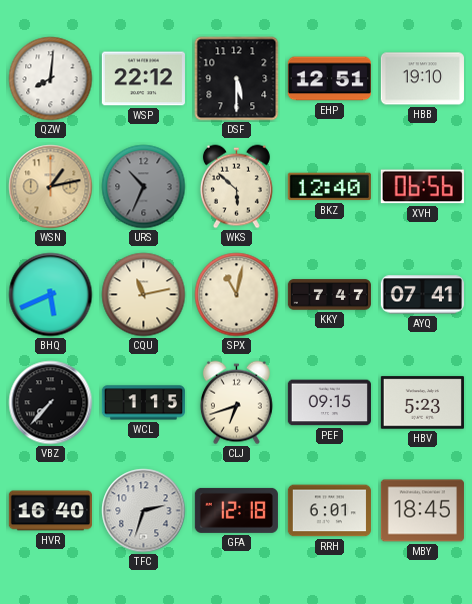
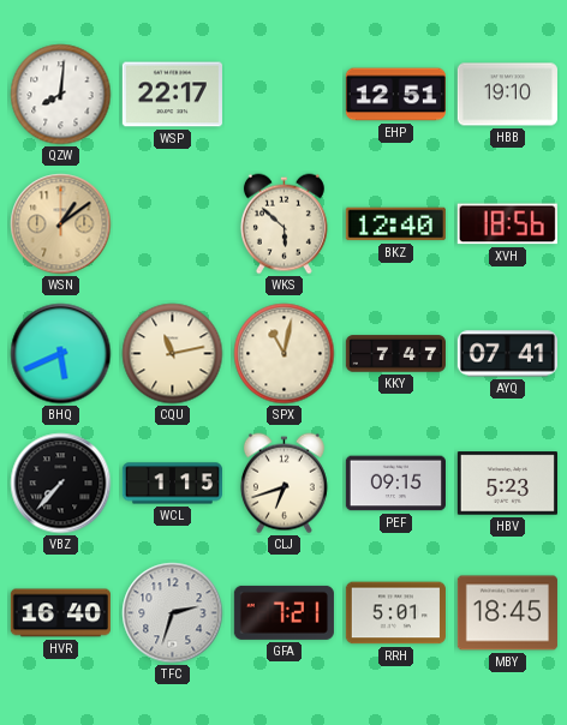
WSP: 22:12 -> 22:17 (172, 95)
DSF: 5:30 -> none (237, 79)
WSN: 1:13 -> 1:09 (61, 224)
URS: 10:34 -> none (144, 187)
XVH: 06:56 -> 18:56 (507, 224)
GFA: 12:18 -> 7:21 (283, 612)
RRH: 6:01 -> 5:01 (395, 613)
